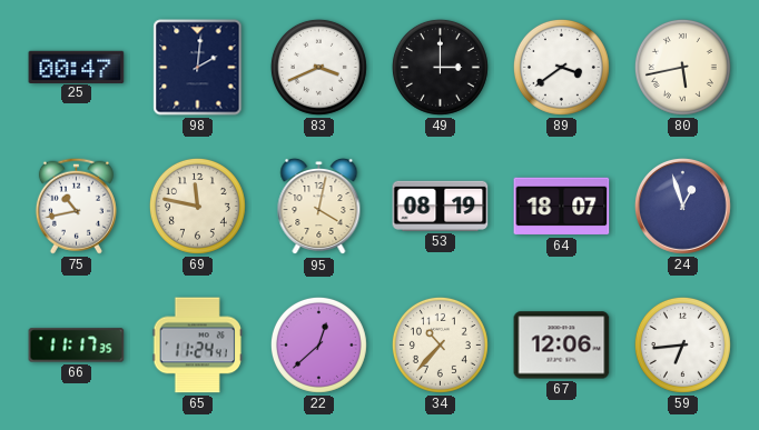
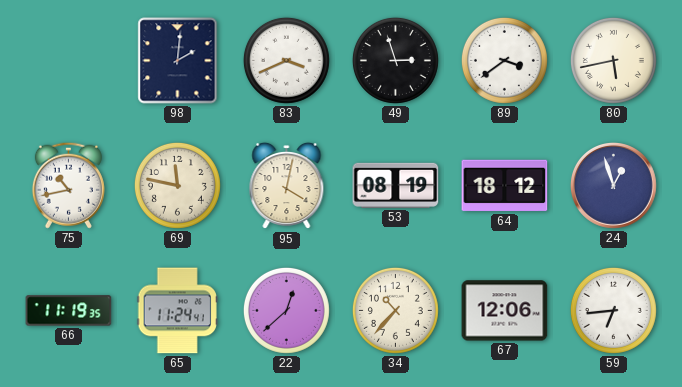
25: 00:47 -> none (77, 67)
49: 3:00 -> 2:57 (395, 60)
64: 18:07 -> 18:12 (505, 186)
66: 11:17 -> 11:19 (69, 311)
